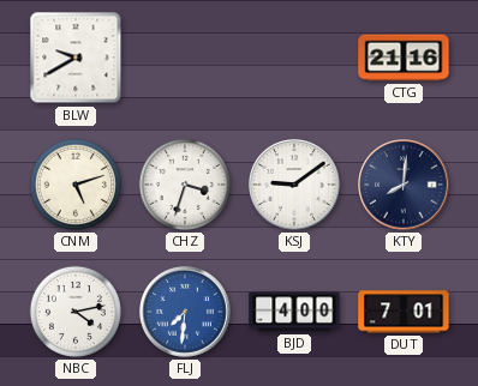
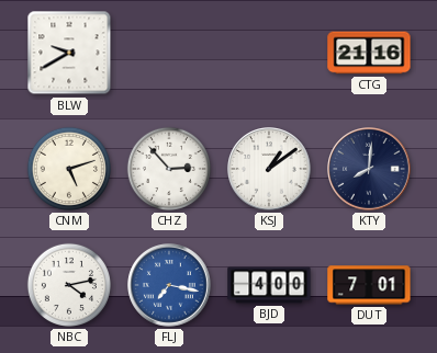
CHZ: 3:33 -> 2:53 (169, 169)
KSJ: 9:09 -> 1:09 (269, 169)
FLJ: 7:31 -> 7:17 (169, 285)
